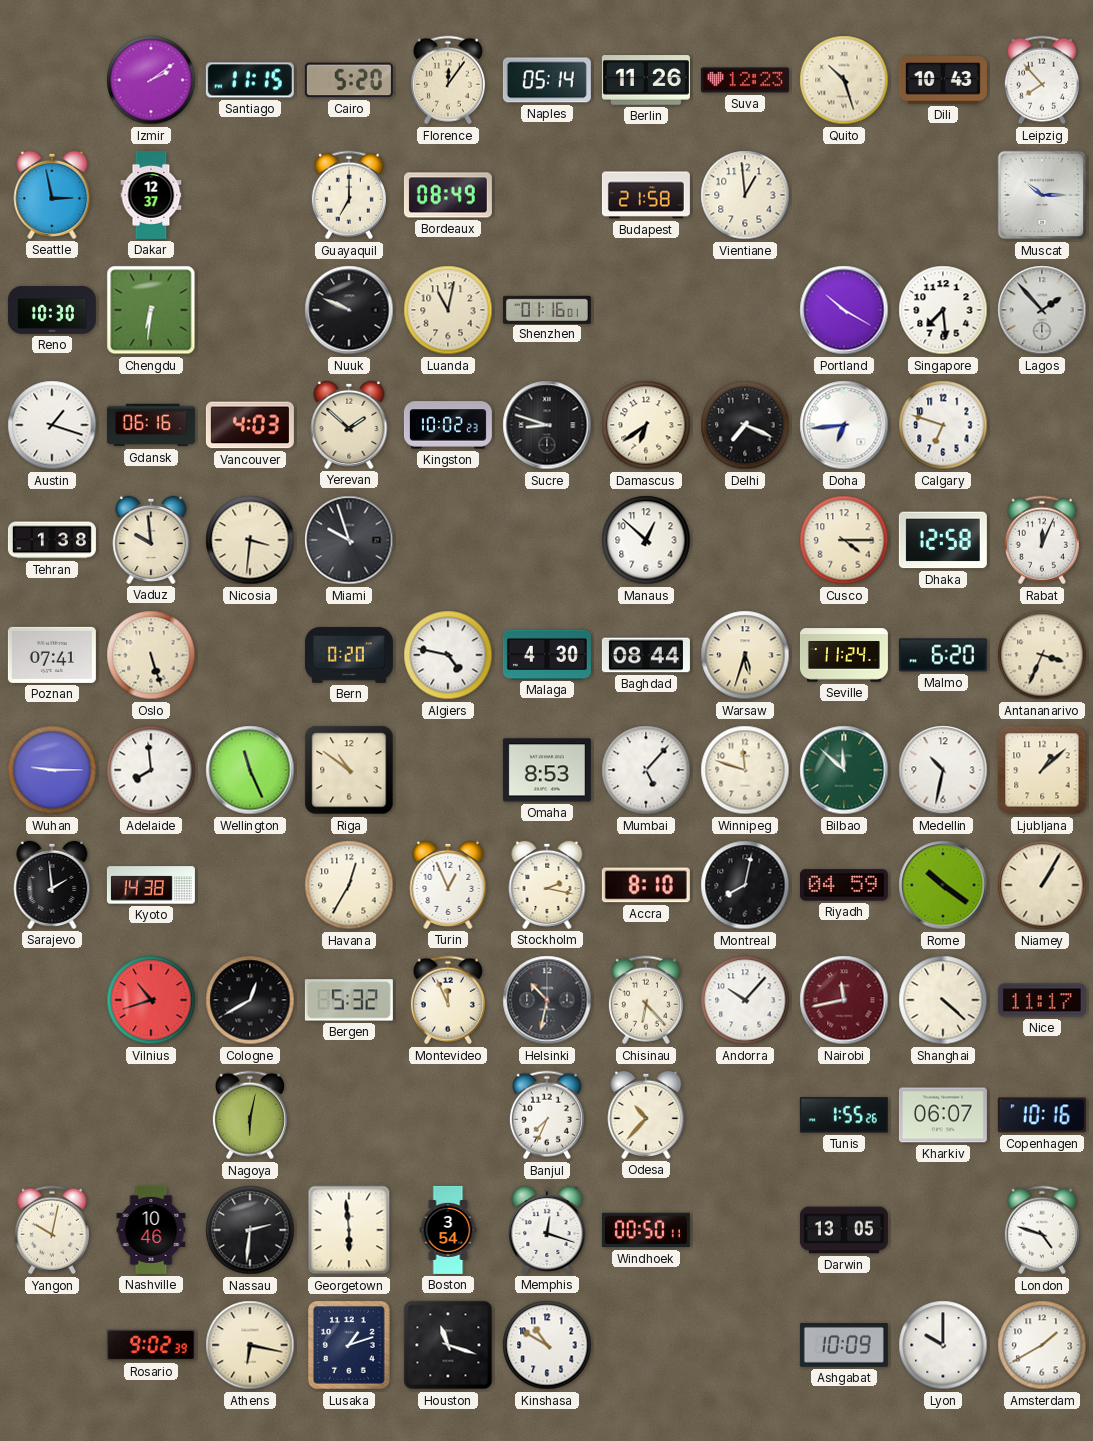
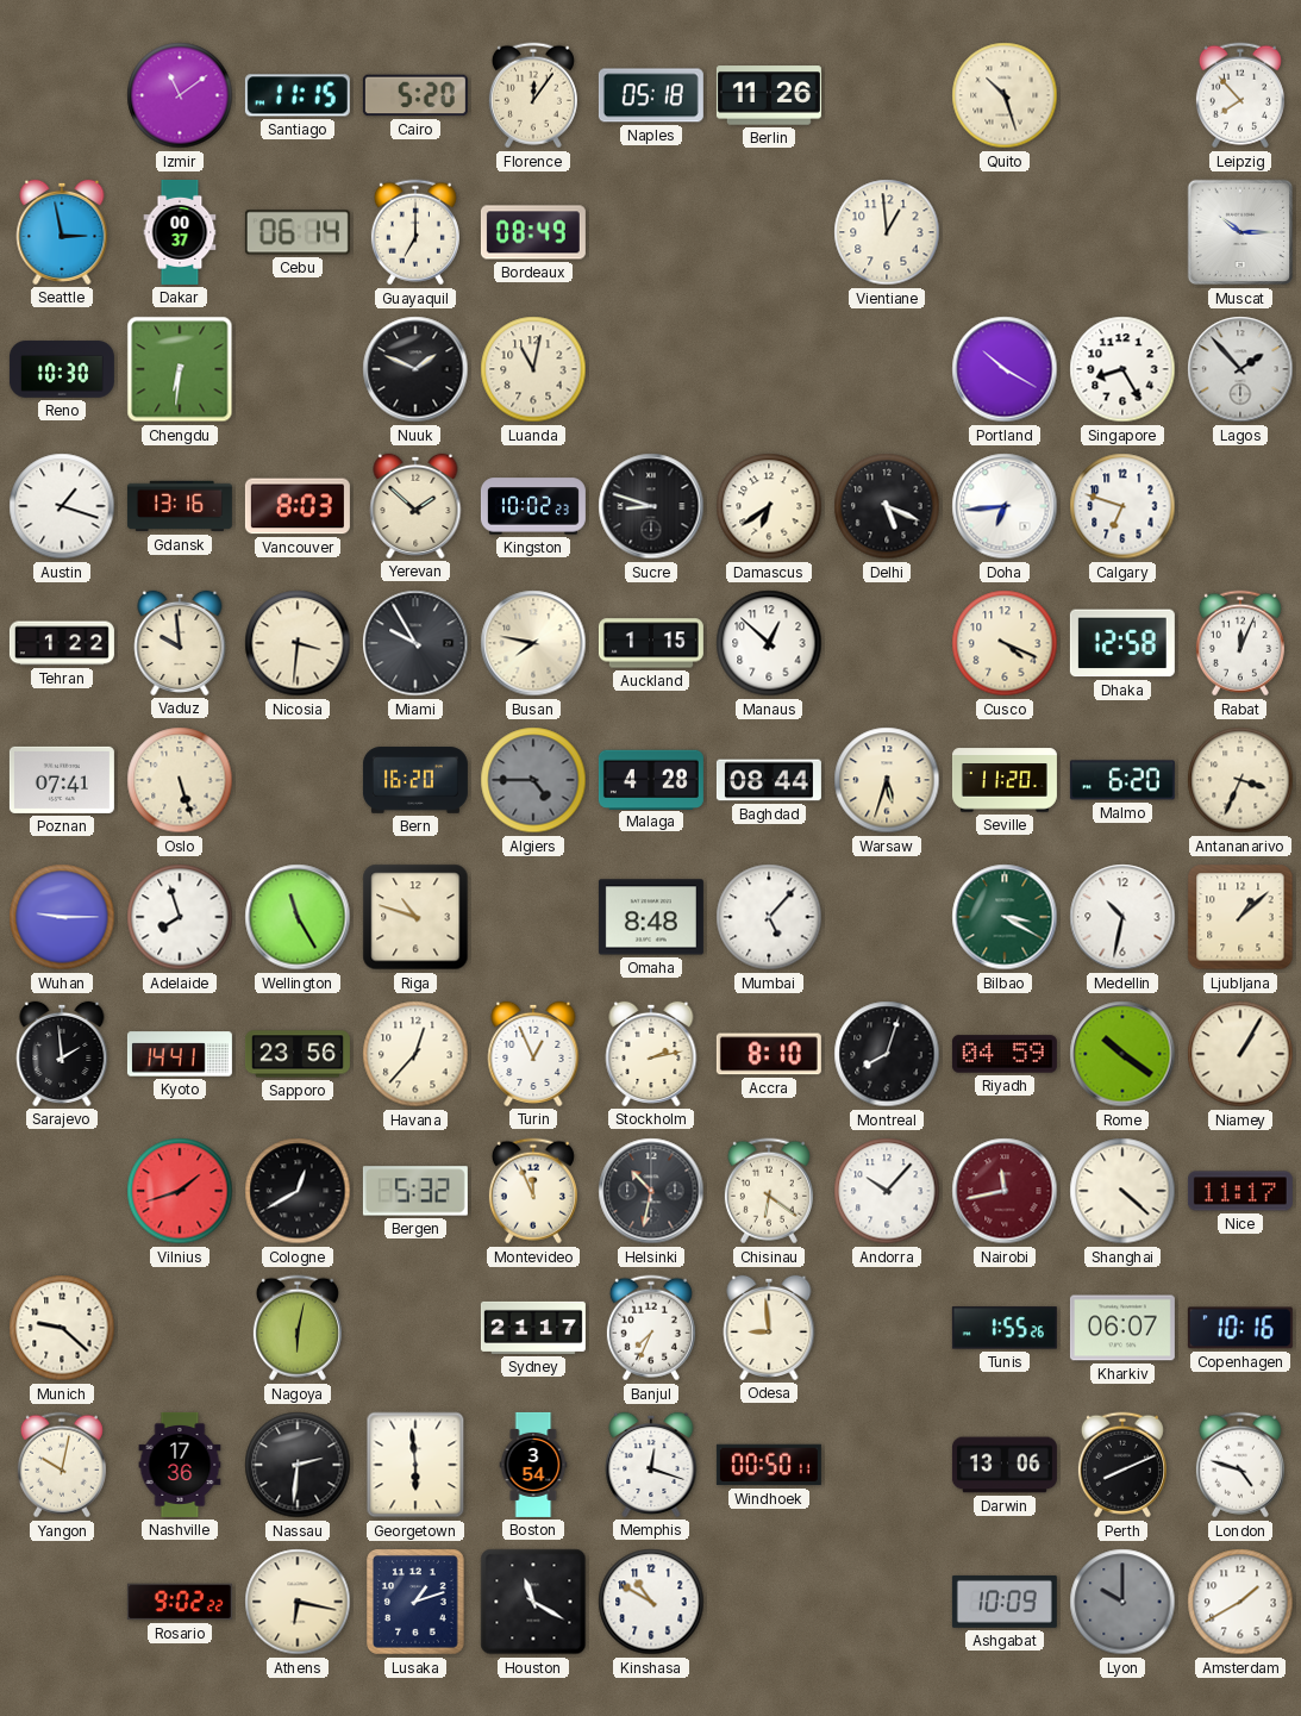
Izmir: 2:09 -> 11:09 (180, 95)
Naples: 05:14 -> 05:18 (651, 95)
Suva: 12:23 -> none (745, 80)
Dili: 10:43 -> none (943, 80)
Dakar: 12:37 -> 00:37 (180, 232)
Cebu: none -> 06:14 (298, 232)
Budapest: 21:58 -> none (646, 195)
Nuuk: 9:49 -> 1:49 (415, 369)
Shenzhen: 01:16 -> none (547, 309)
Singapore: 7:29 -> 8:25 (1122, 369)
Gdansk: 06:16 -> 13:16 (180, 506)
Vancouver: 4:03 -> 8:03 (298, 506)
Delhi: 7:19 -> 5:19 (887, 506)
Tehran: 1:38 -> 1:22 (62, 643)
Miami: 9:57 -> 9:55 (415, 643)
Busan: none -> 7:47 (533, 643)
Auckland: none -> 1:15 (651, 643)
Cusco: 4:15 -> 4:19 (1005, 643)
Bern: 0:20 -> 16:20 (415, 780)
Algiers: 4:47 -> 4:45 (533, 780)
Algiers dial: white -> grey (533, 780)
Malaga: 4:30 -> 4:28 (651, 779)
Seville: 11:24 -> 11:20 (1005, 780)
Adelaide: 7:59 -> 7:57 (180, 917)
Wellington: 11:26 -> 11:25 (298, 917)
Riga: 10:51 -> 10:48 (415, 917)
Omaha: 8:53 -> 8:48 (651, 917)
Winnipeg: 11:48 -> none (745, 770)
Bilbao: 11:52 -> 3:20 (1005, 917)
Kyoto: 14:38 -> 14:41 (180, 1054)
Sapporo: none -> 23:56 (298, 1054)
Havana: 12:35 -> 12:37 (415, 1054)
Stockholm: 2:17 -> 2:13 (651, 1054)
Montreal: 8:02 -> 8:03 (887, 1054)
Vilnius: 10:42 -> 1:42 (180, 1191)
Chisinau: 6:23 -> 6:21 (769, 1191)
Munich: none -> 9:22 (62, 1328)
Sydney: none -> 21:17 (533, 1328)
Odesa: 10:37 -> 8:59 (769, 1328)
Nashville: 10:46 -> 17:36 (180, 1465)
Darwin: 13:05 -> 13:06 (1005, 1465)
Perth: none -> 8:11 (1122, 1465)
Rosario: 9:02:39 -> 9:02:22 (180, 1602)
Houston: 11:18 -> 11:20 (533, 1602)
Lyon dial: white -> grey (1122, 1602)
